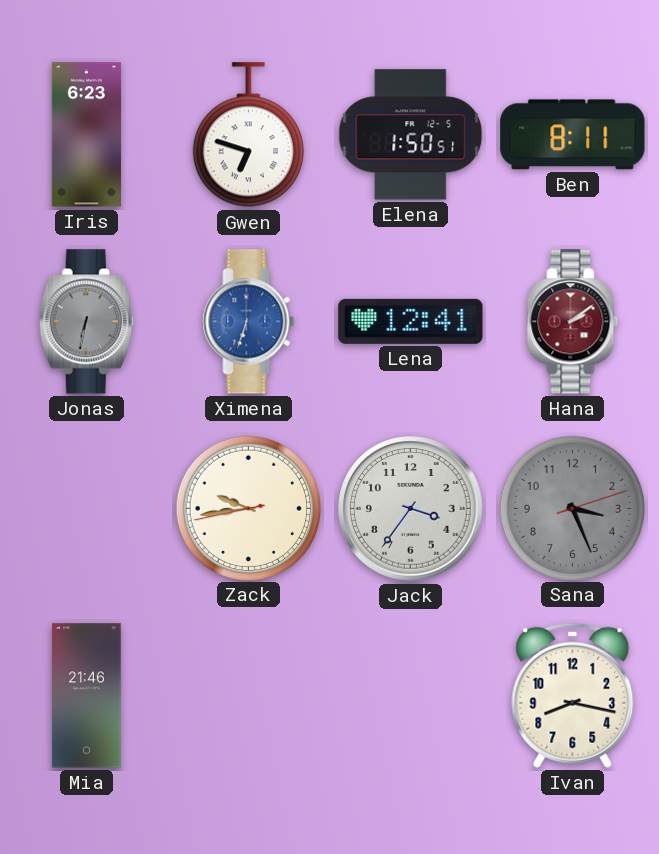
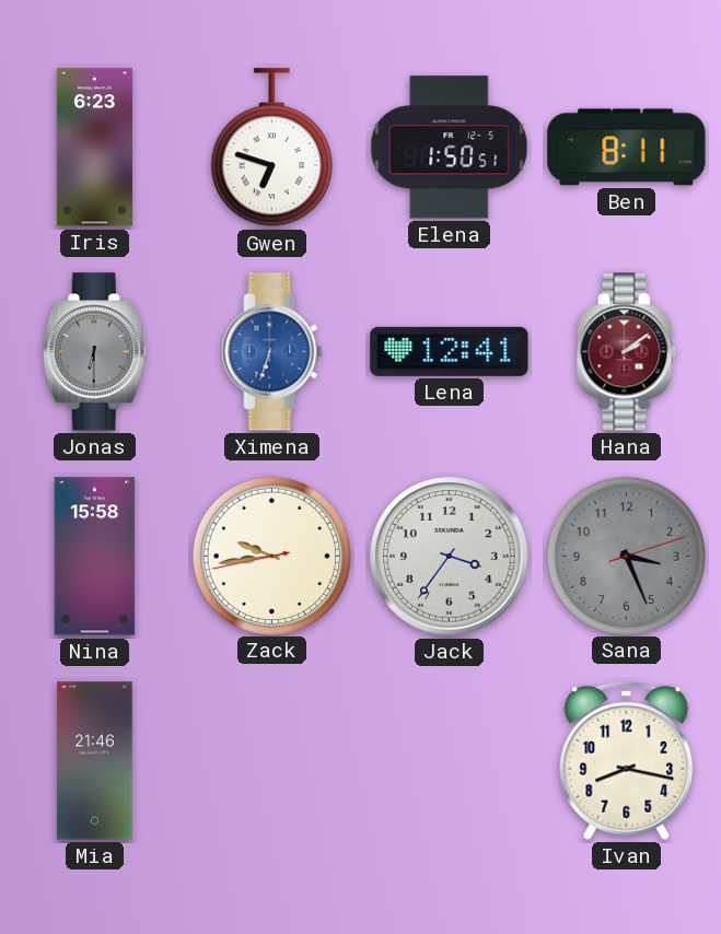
Jonas: 6:32 -> 6:30 (94, 352)
Nina: none -> 15:58 (95, 557)
